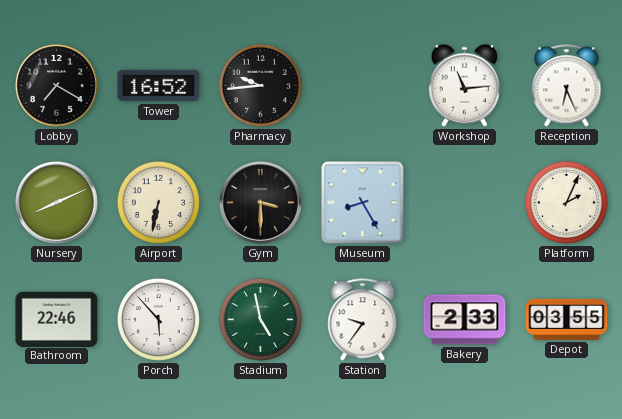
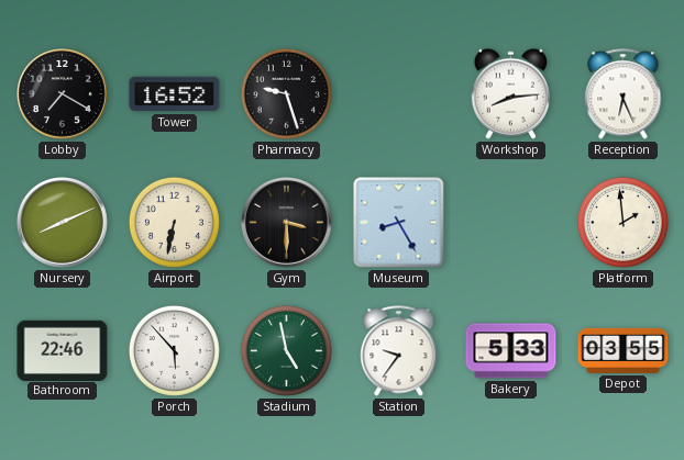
Pharmacy: 9:44 -> 9:27 (286, 93)
Workshop: 11:14 -> 8:14 (510, 93)
Platform: 2:04 -> 1:59 (622, 222)
Bakery: 2:33 -> 5:33 (511, 351)
